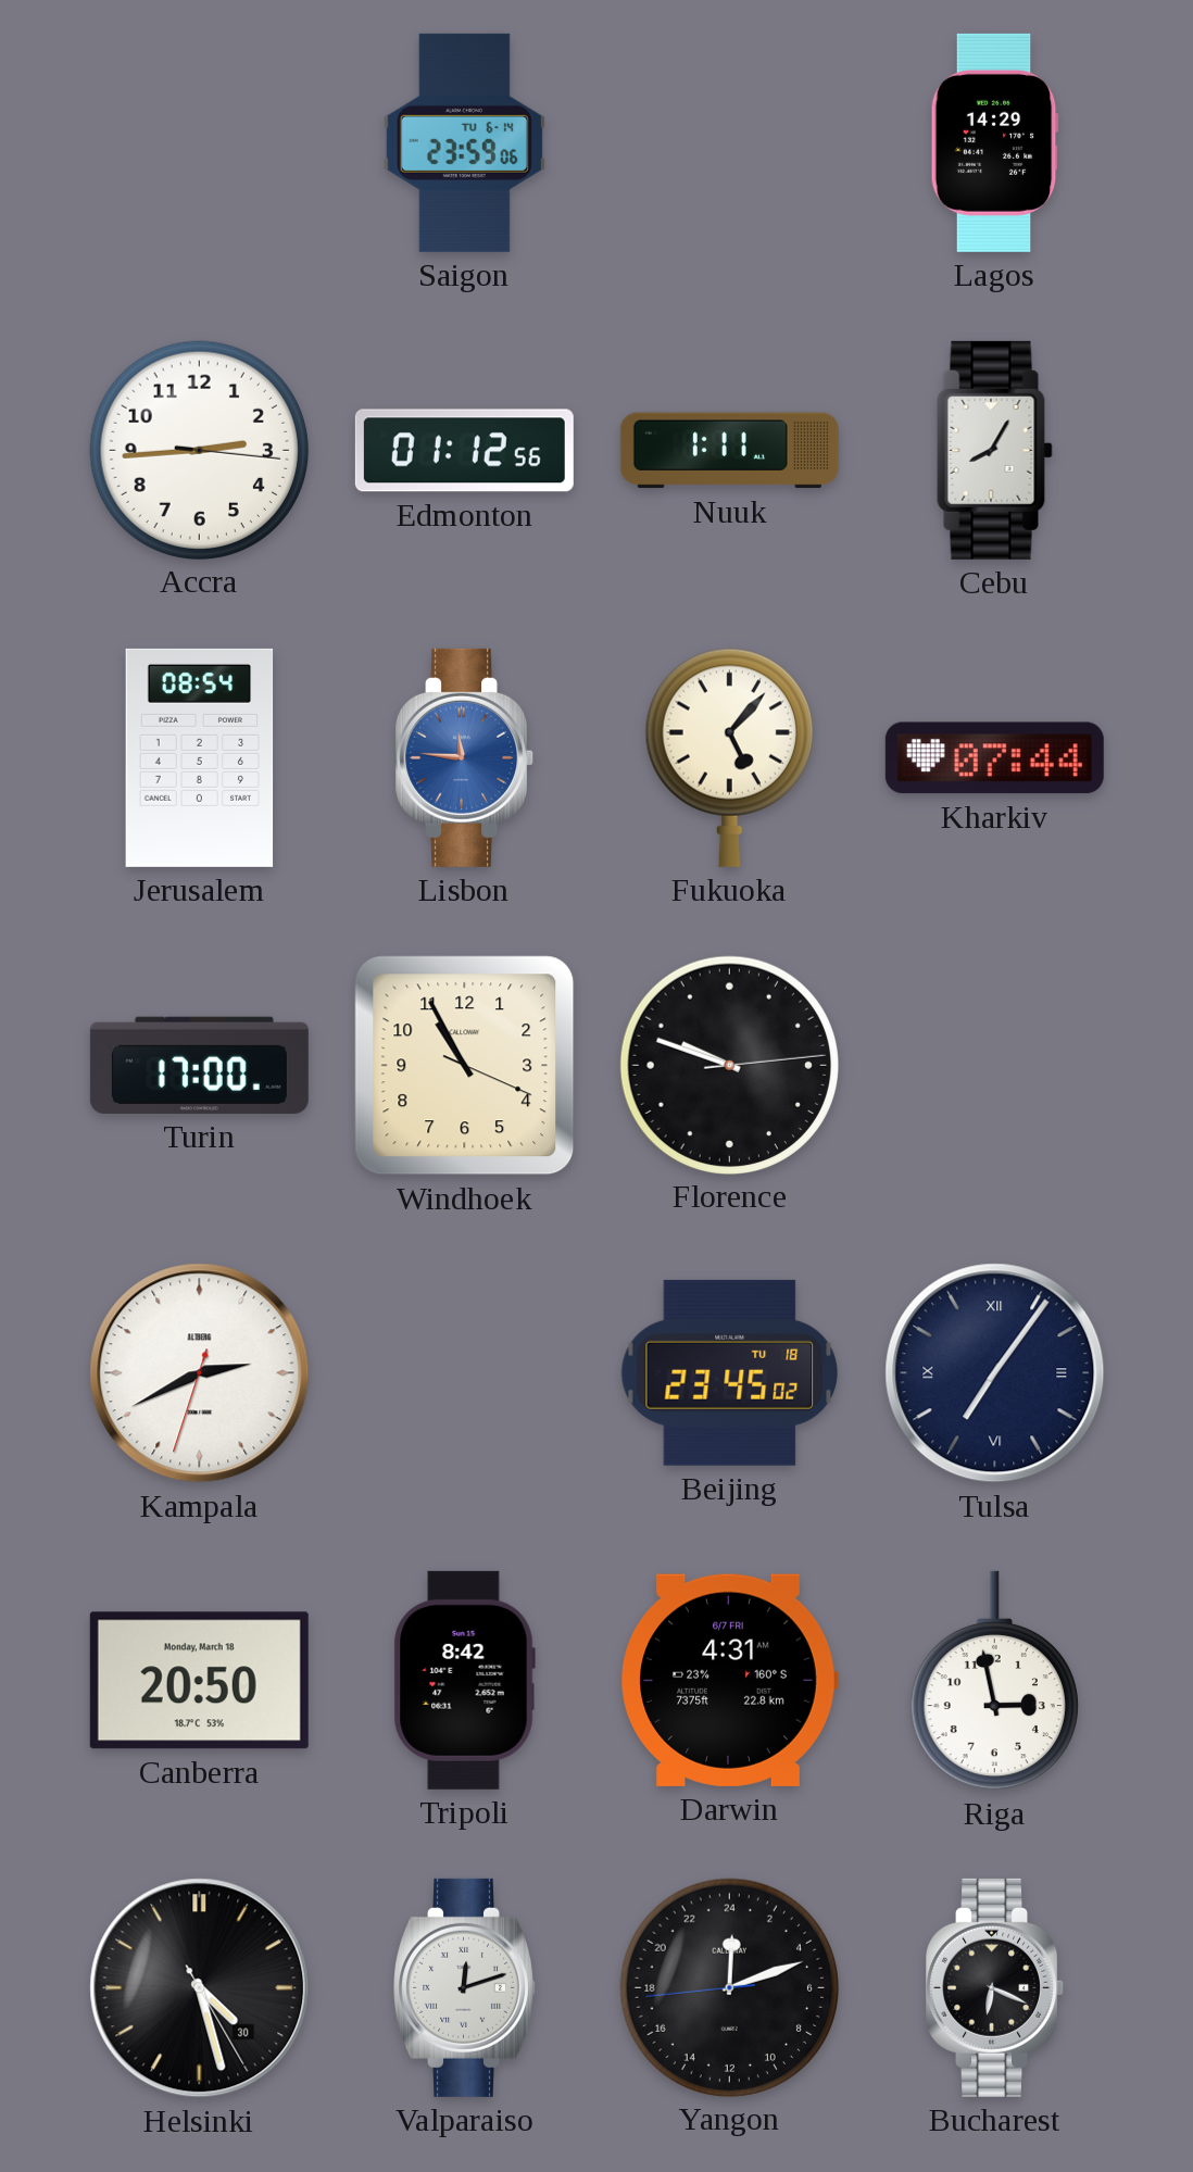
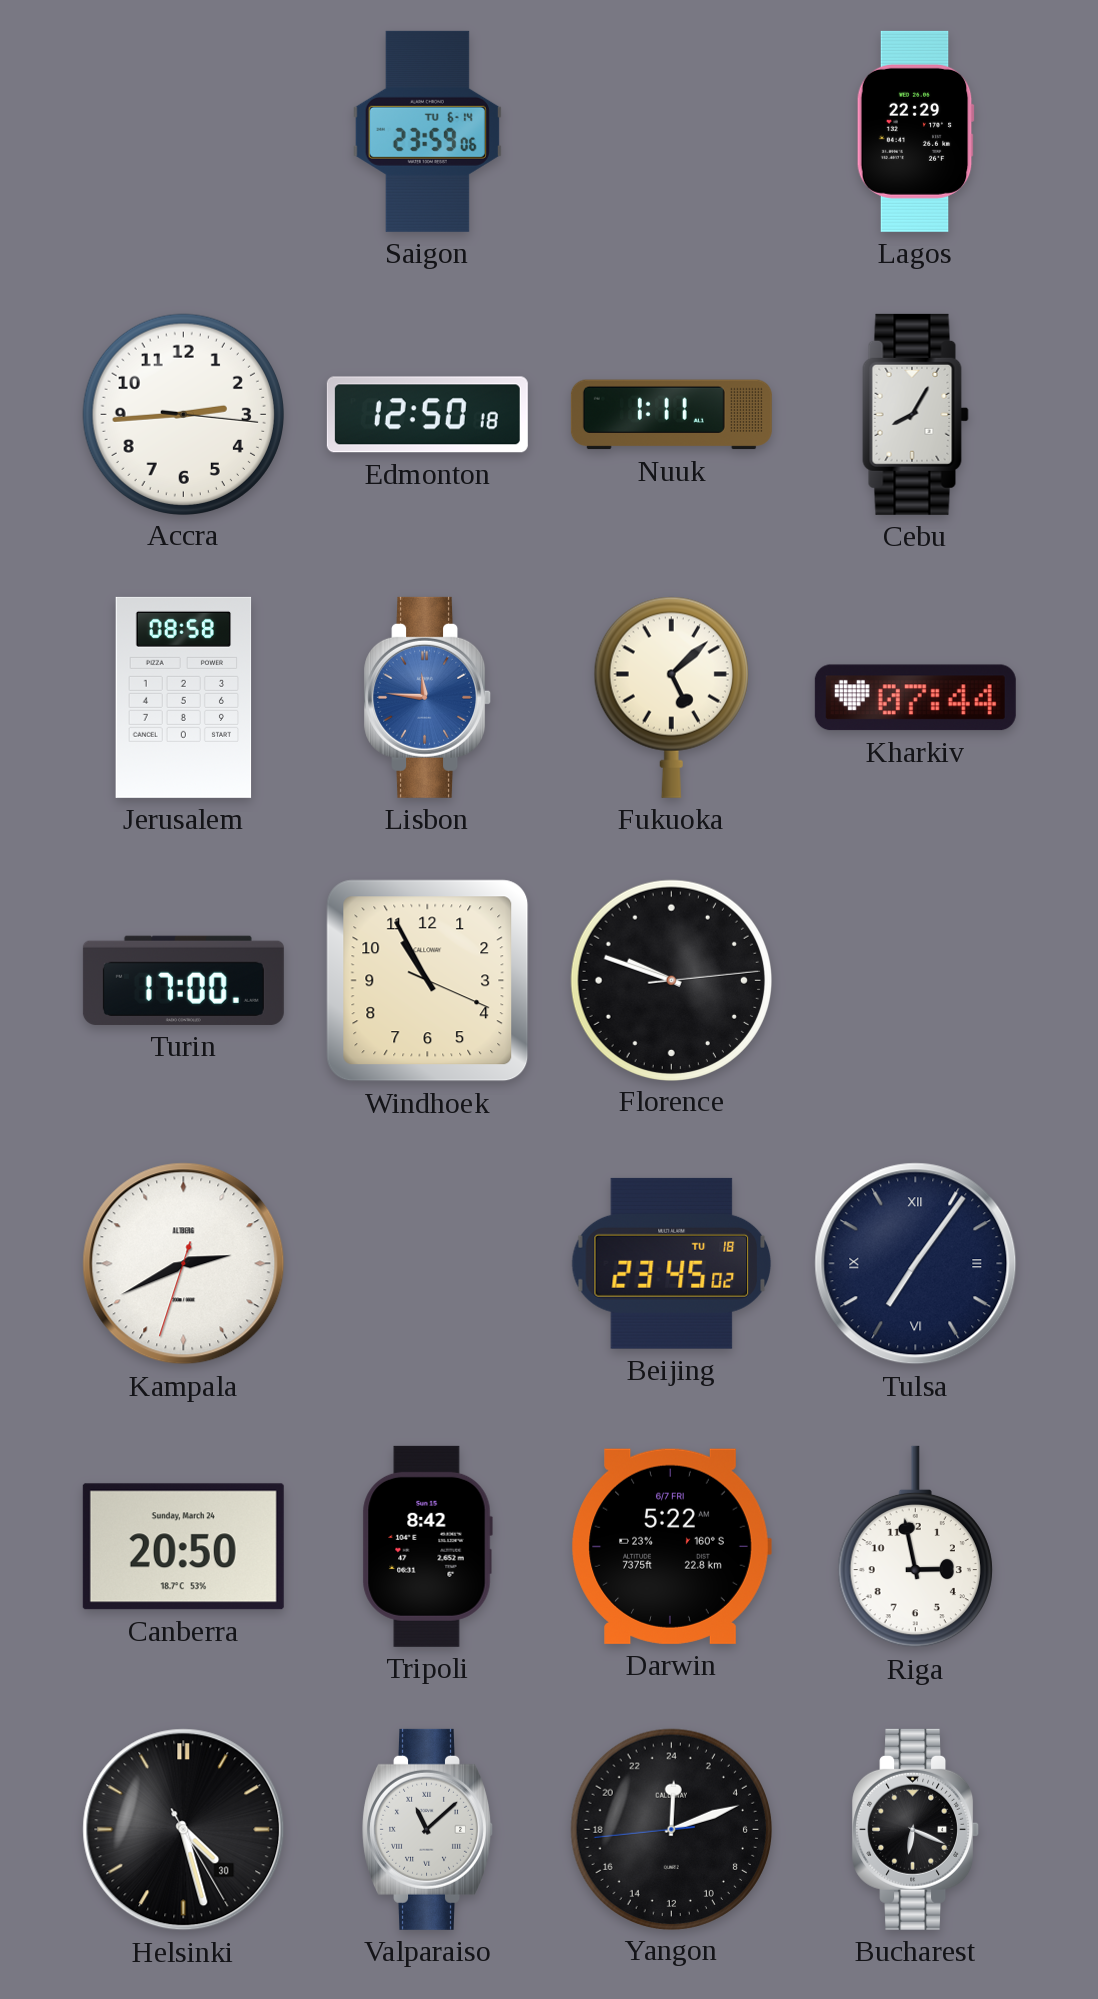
Lagos: 14:29 -> 22:29 (915, 131)
Edmonton: 01:12 -> 12:50 (427, 415)
Jerusalem: 08:54 -> 08:58 (184, 697)
Fukuoka: 5:07 -> 5:08 (671, 697)
Canberra date: Monday, March 18 -> Sunday, March 24 (183, 1547)
Darwin: 4:31 -> 5:22 (671, 1546)
Valparaiso: 12:12 -> 11:08 (427, 1829)
